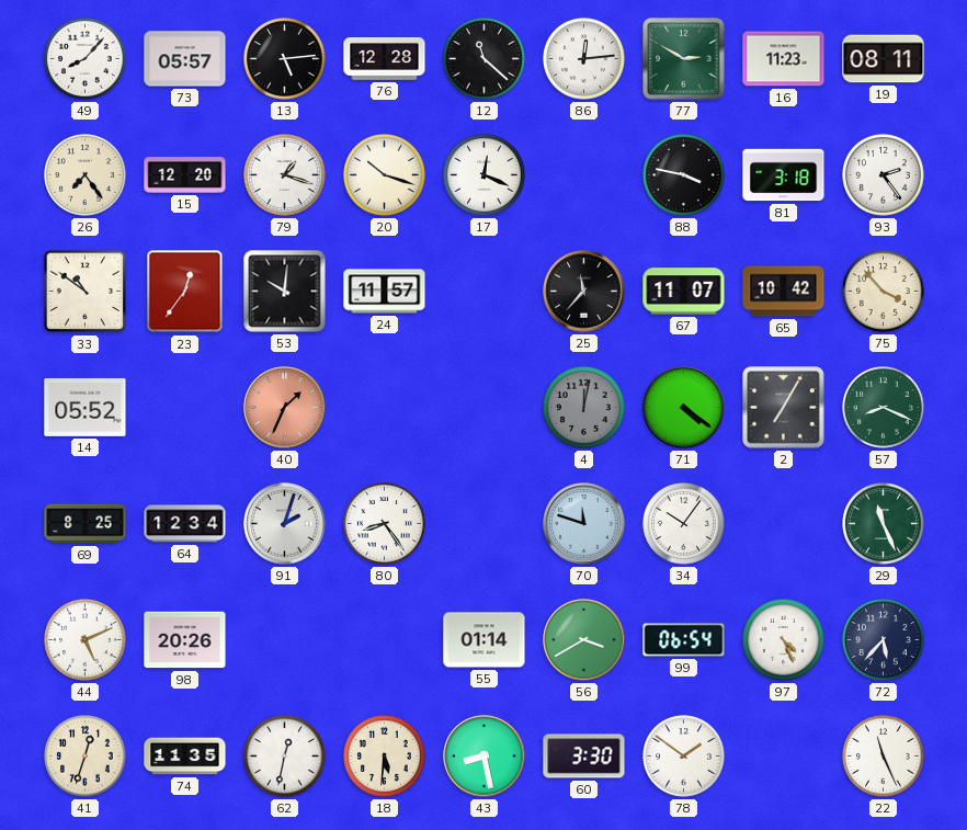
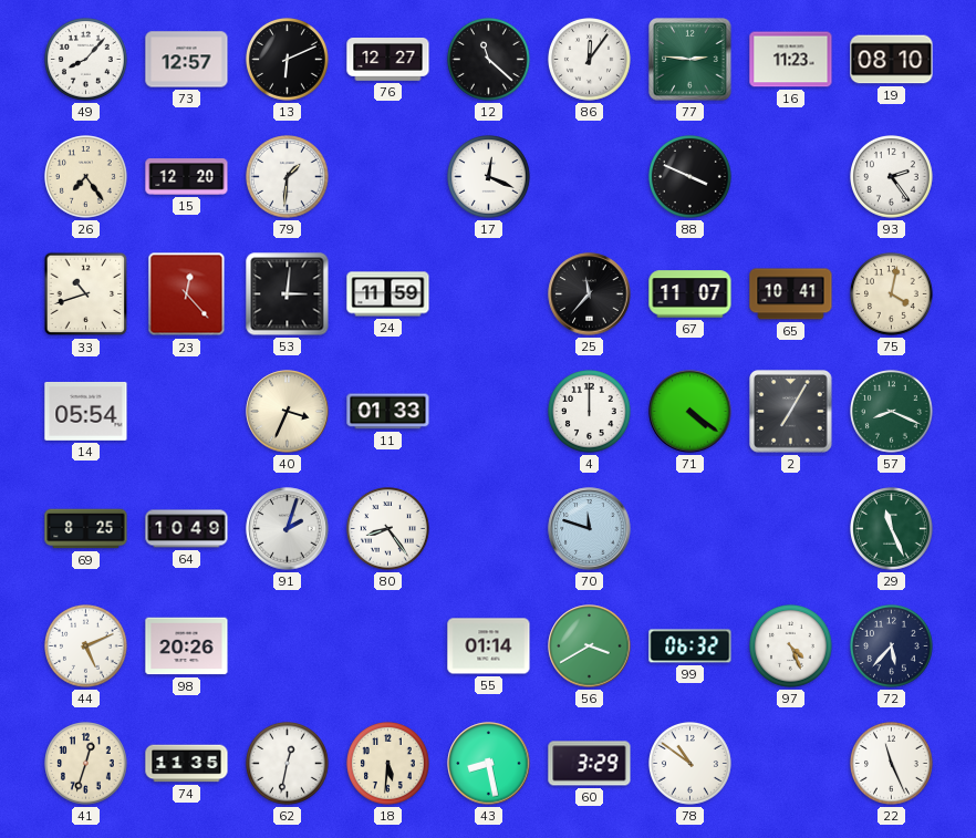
73: 05:57 -> 12:57 (187, 60)
13: 5:14 -> 6:11 (288, 60)
76: 12:28 -> 12:27 (388, 60)
86: 12:14 -> 12:06 (590, 60)
77: 2:50 -> 2:46 (691, 60)
19: 08:11 -> 08:10 (892, 60)
79: 1:18 -> 1:31 (288, 177)
20: 10:18 -> none (385, 175)
88: 3:47 -> 3:49 (691, 177)
81: 3:18 -> none (784, 175)
33: 10:51 -> 10:42 (86, 294)
23: 12:36 -> 12:23 (187, 294)
53: 10:01 -> 3:01 (288, 294)
24: 11:57 -> 11:59 (388, 294)
65: 10:42 -> 10:41 (791, 294)
75: 3:53 -> 4:02 (892, 294)
14: 05:52 -> 05:54 (86, 411)
40: 1:34 -> 3:34 (288, 412)
40 dial: salmon -> cream (288, 412)
11: none -> 01:33 (388, 412)
4: 12:02 -> 12:00 (590, 412)
4 dial: grey -> white (590, 412)
64: 12:34 -> 10:49 (187, 529)
34: 10:06 -> none (684, 524)
99: 06:54 -> 06:32 (691, 646)
60: 3:30 -> 3:29 (590, 764)
78: 1:51 -> 10:51 (691, 764)
